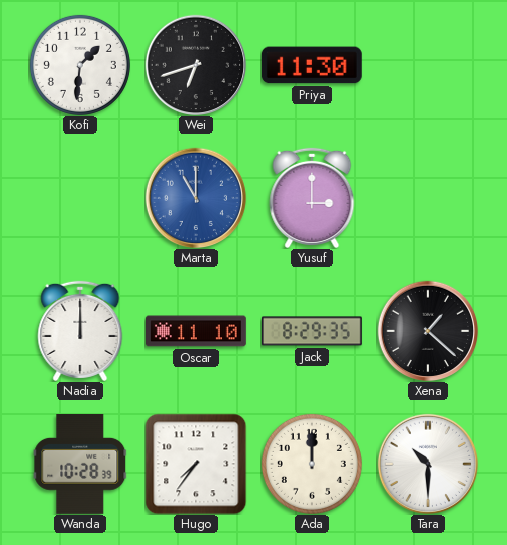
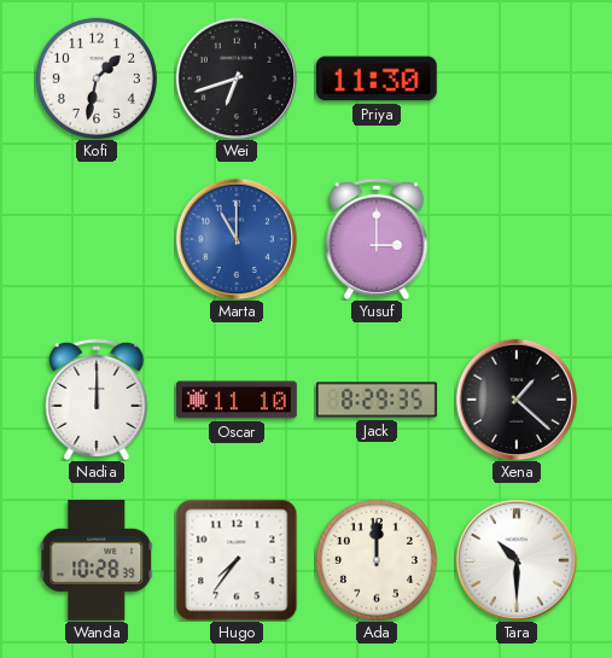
Kofi: 1:31 -> 1:32 (97, 78)
